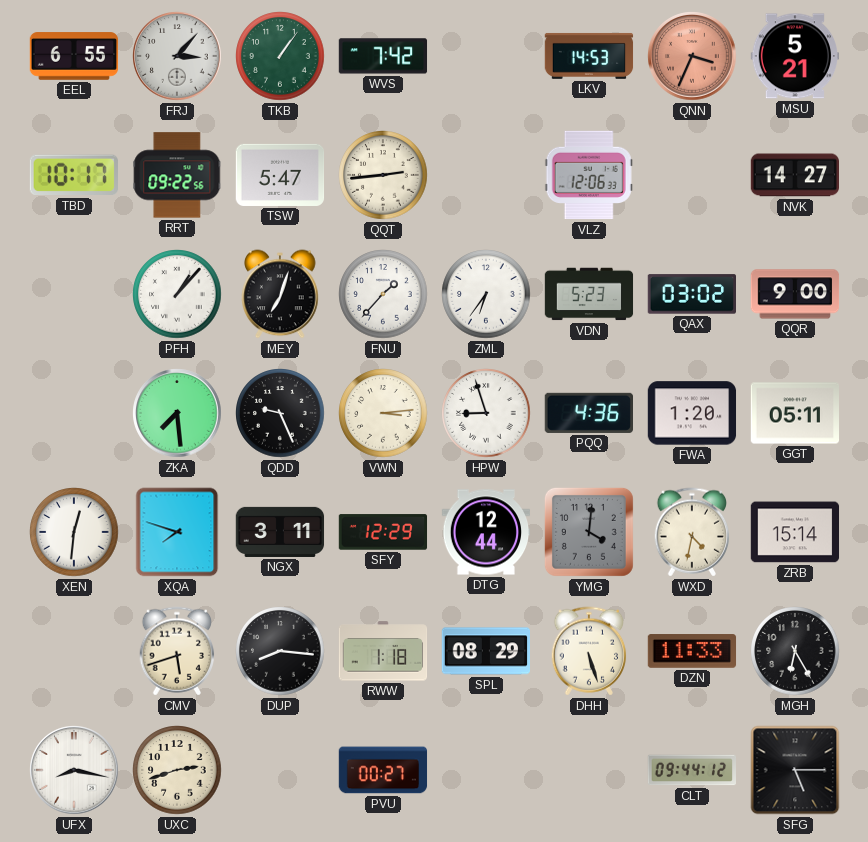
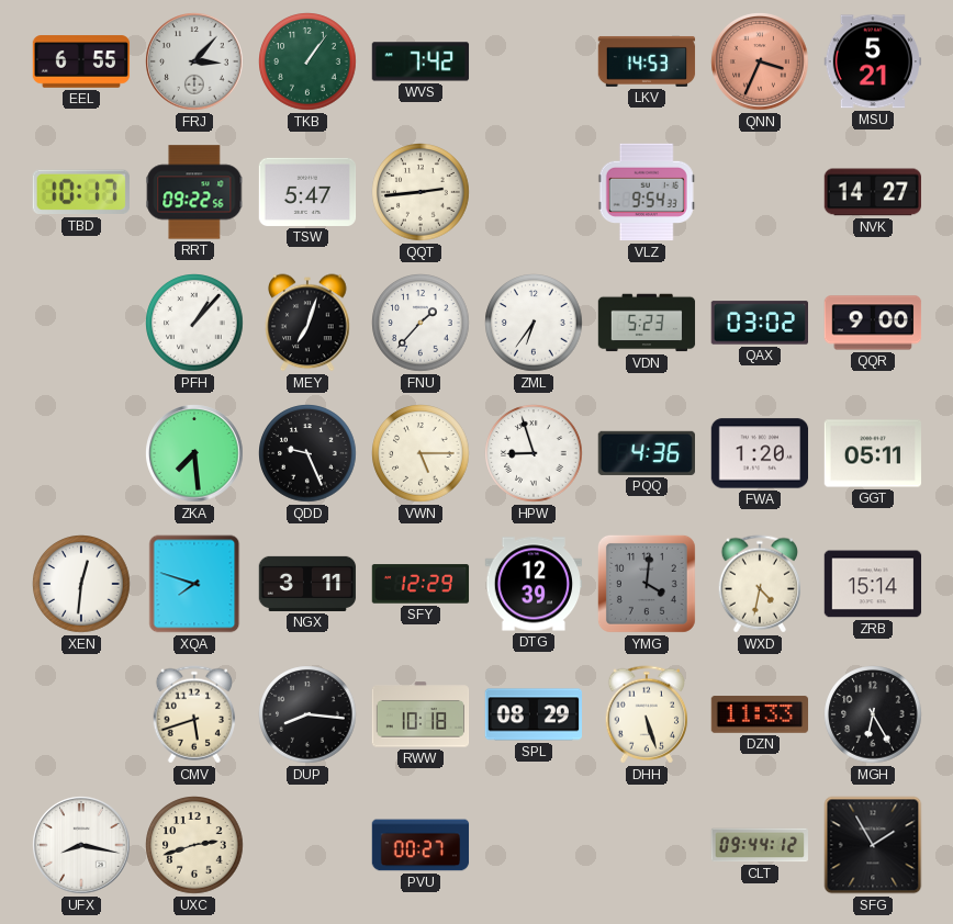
VLZ: 12:06 -> 9:54 (647, 192)
VWN: 3:14 -> 5:15 (421, 453)
DTG: 12:44 -> 12:39 (534, 584)
RWW: 1:18 -> 10:18 (421, 714)
SFG: 5:15 -> 1:55 (873, 845)
